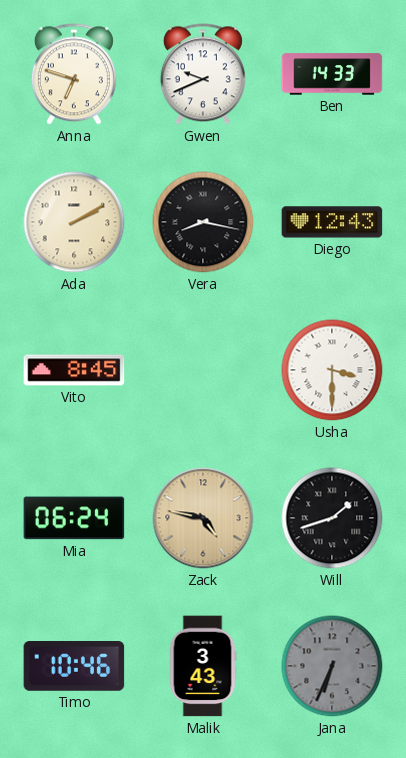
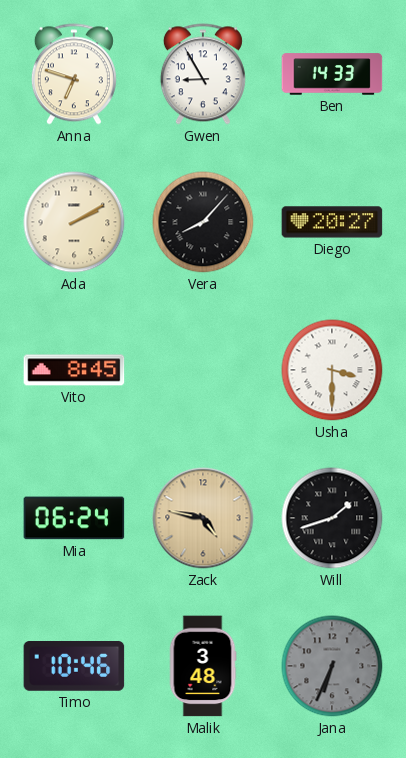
Gwen: 9:41 -> 8:55 (203, 74)
Vera: 8:17 -> 8:07 (203, 222)
Diego: 12:43 -> 20:27 (332, 222)
Malik: 3:43 -> 3:48 (203, 666)
